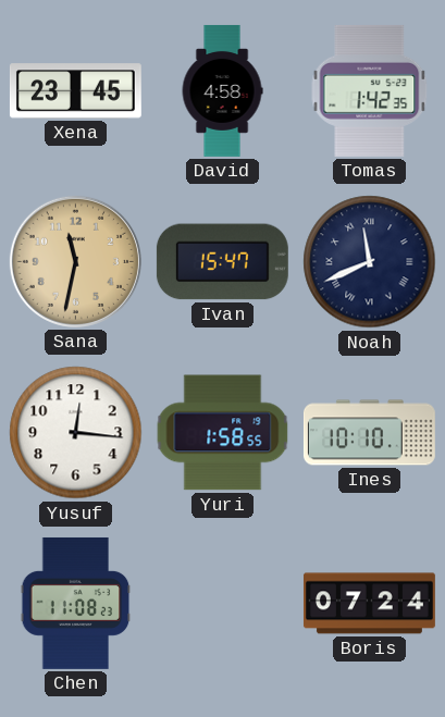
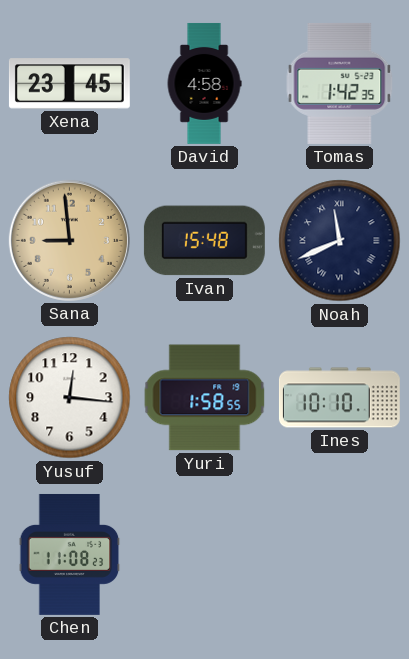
Sana: 11:32 -> 8:59 (69, 240)
Ivan: 15:47 -> 15:48 (204, 241)
Boris: 07:24 -> none (369, 604)
